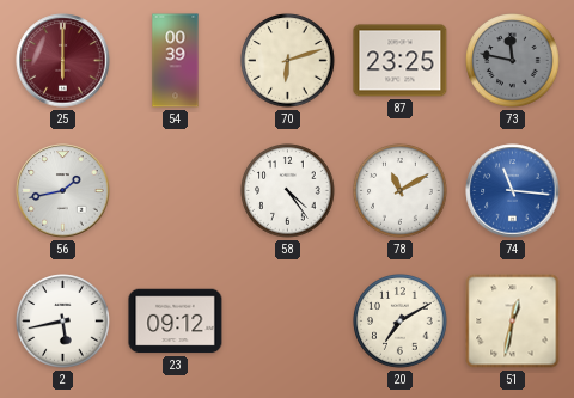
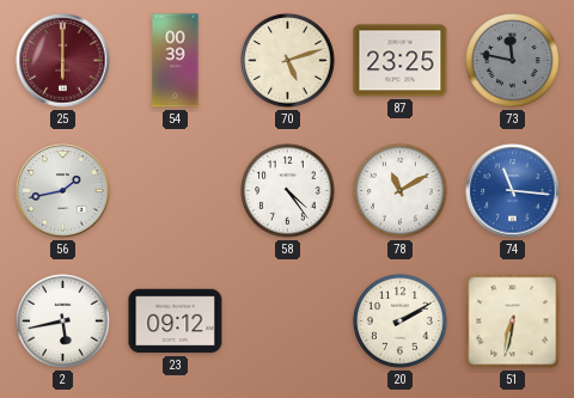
70: 6:12 -> 5:12 (288, 61)
20: 7:10 -> 2:10 (401, 322)
51: 12:32 -> 6:32 (513, 322)
